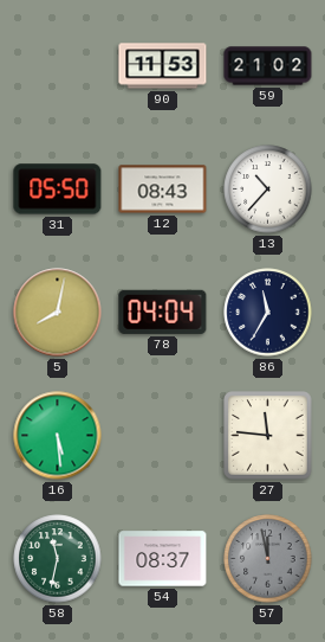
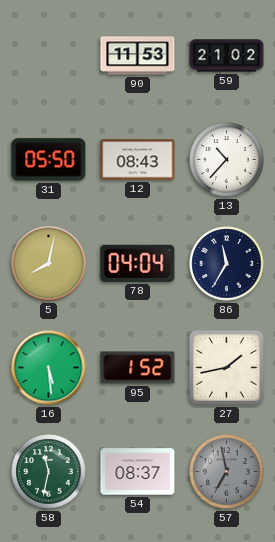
95: none -> 1:52 (138, 368)
27: 11:46 -> 1:43 (227, 368)
57: 11:58 -> 6:58 (227, 472)
